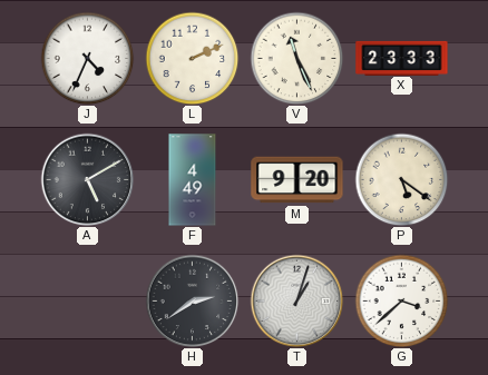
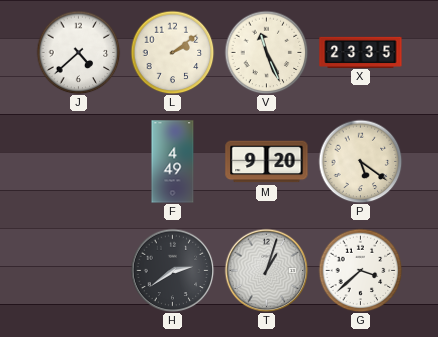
J: 4:34 -> 4:38 (78, 52)
L: 2:11 -> 2:09 (172, 52)
X: 23:33 -> 23:35 (361, 52)
A: 5:10 -> none (87, 179)
